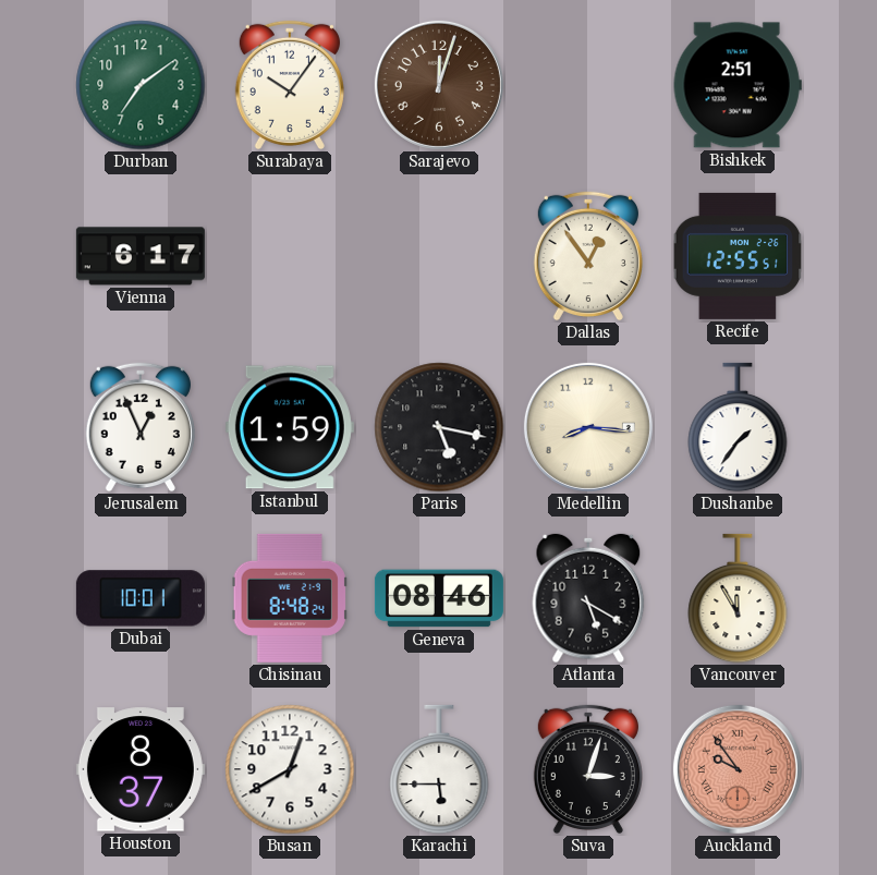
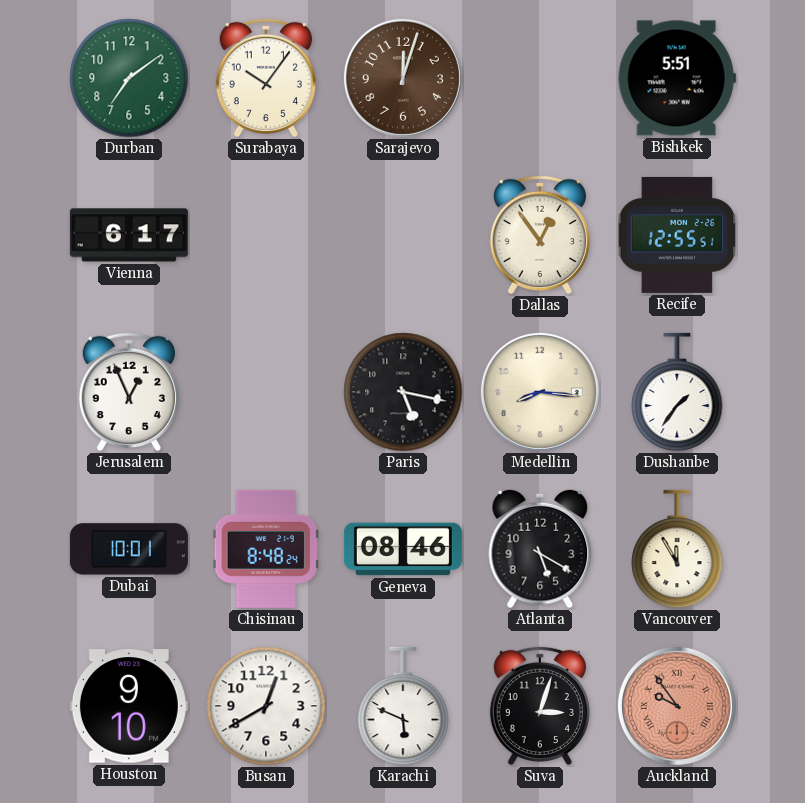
Bishkek: 2:51 -> 5:51 (677, 78)
Istanbul: 1:59 -> none (290, 427)
Houston: 8:37 -> 9:10 (129, 706)
Karachi: 5:45 -> 5:49 (403, 706)
